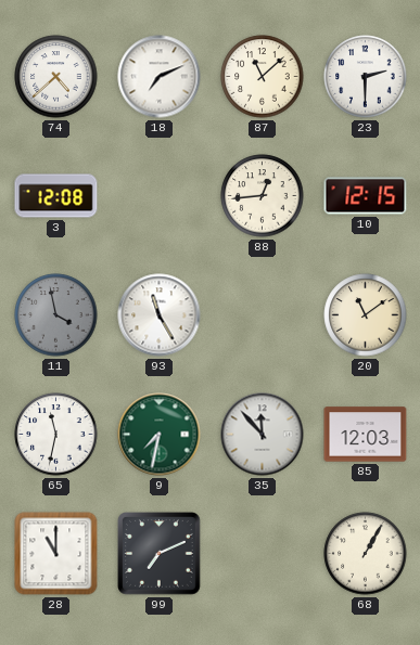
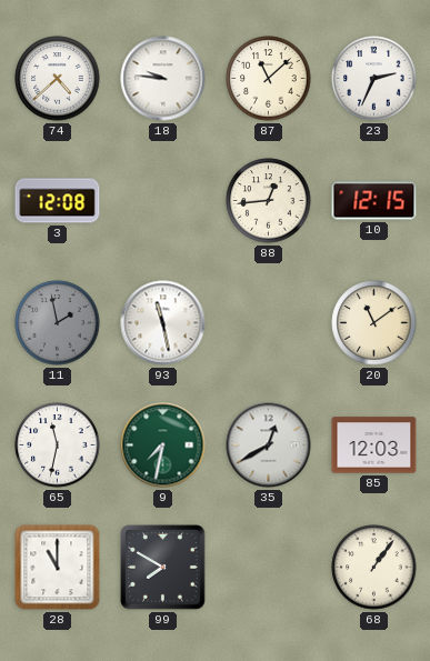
18: 7:11 -> 9:46 (163, 79)
23: 2:30 -> 2:34 (374, 79)
11: 3:58 -> 1:58 (58, 323)
93: 11:25 -> 11:28 (163, 323)
35: 11:53 -> 12:40 (269, 445)
99: 7:11 -> 7:50 (163, 568)
68: 1:05 -> 1:06 (374, 568)
